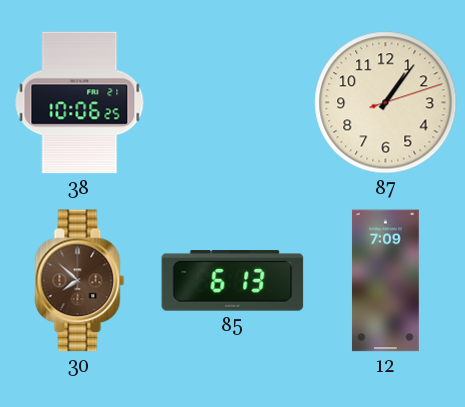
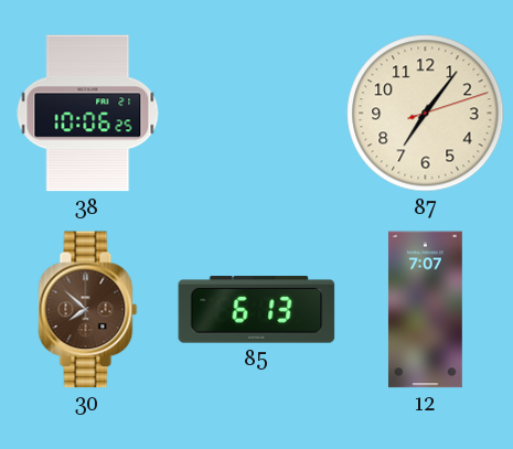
87: 1:06 -> 7:06 (426, 114)
12: 7:09 -> 7:07 (425, 310)
